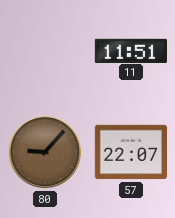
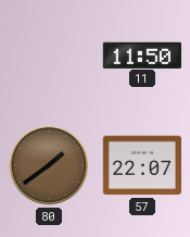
11: 11:51 -> 11:50 (141, 54)
80: 9:07 -> 1:39 (49, 165)
